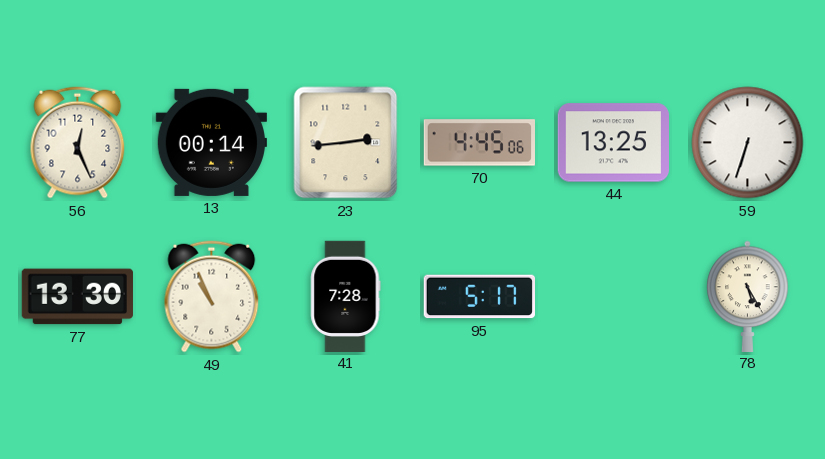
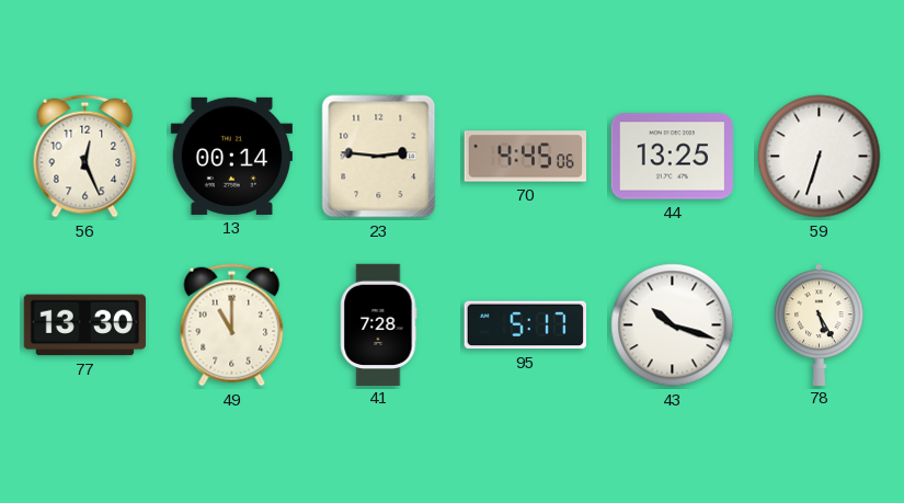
23: 2:44 -> 2:46 (379, 157)
49: 10:56 -> 11:00 (232, 325)
43: none -> 10:18 (673, 325)
